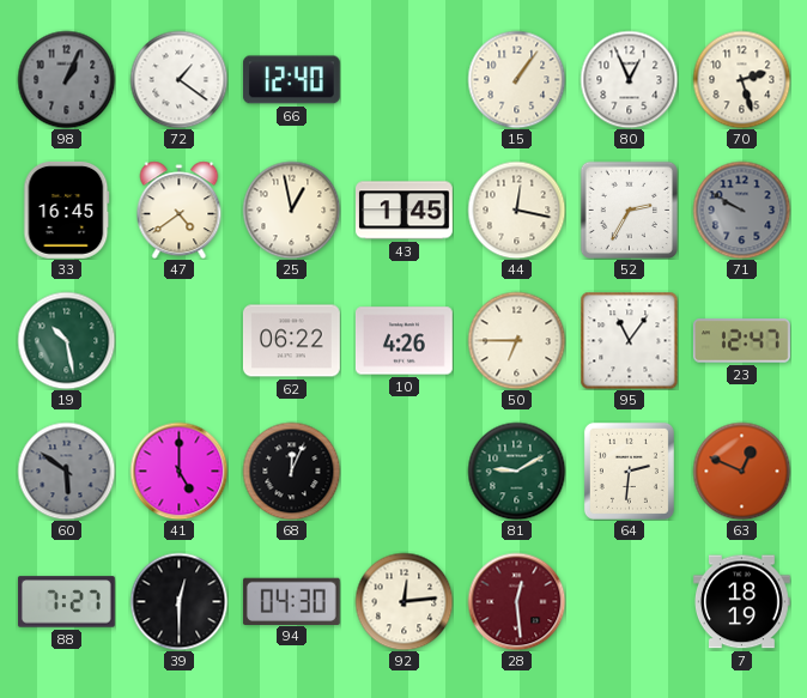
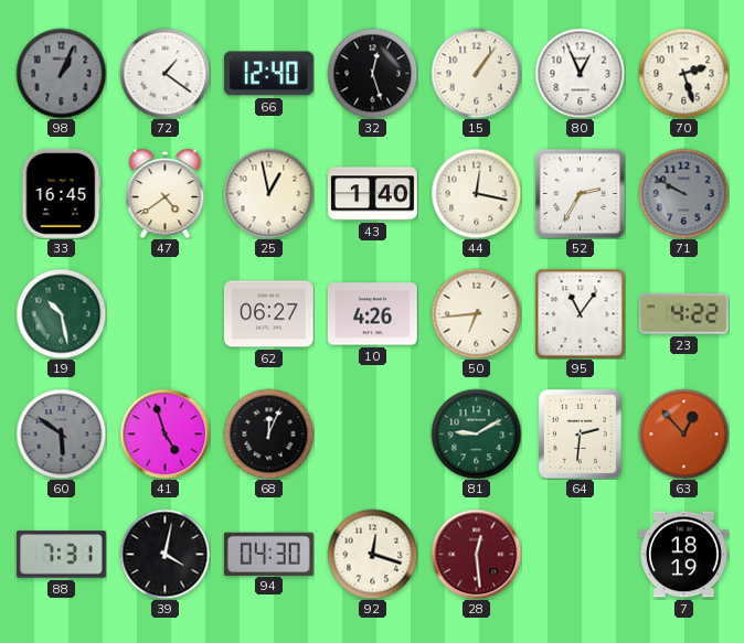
32: none -> 12:27 (372, 73)
43: 1:45 -> 1:40 (373, 194)
62: 06:22 -> 06:27 (269, 314)
50: 6:45 -> 6:44 (476, 313)
23: 12:47 -> 4:22 (683, 314)
41: 5:00 -> 4:57 (164, 433)
63: 12:49 -> 12:53 (683, 433)
88: 7:27 -> 7:31 (62, 555)
39: 12:30 -> 4:02 (164, 554)
92: 12:14 -> 12:18 (372, 554)
